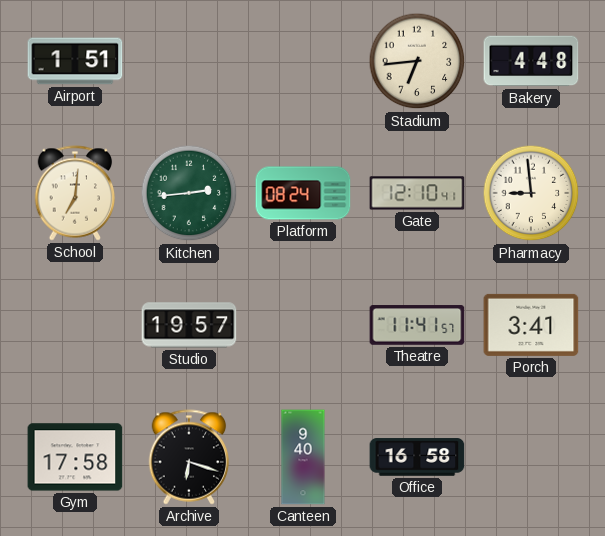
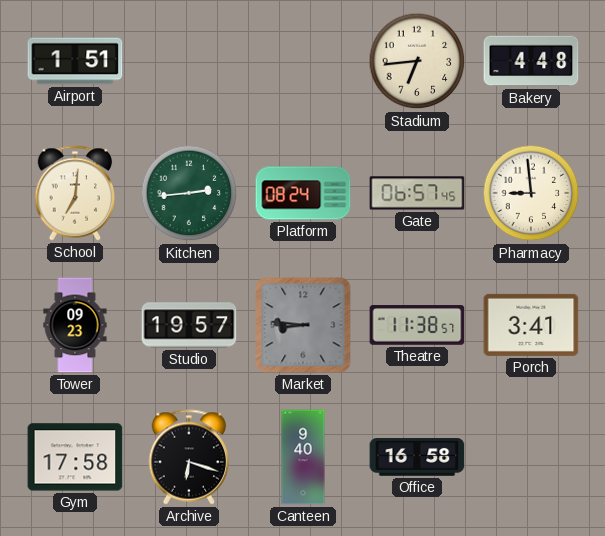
Gate: 12:10 -> 06:57 (417, 193)
Tower: none -> 09:23 (75, 325)
Market: none -> 8:46 (303, 325)
Theatre: 11:41 -> 11:38 (417, 325)
